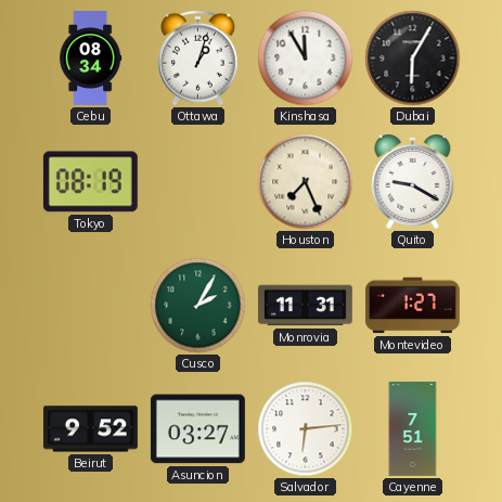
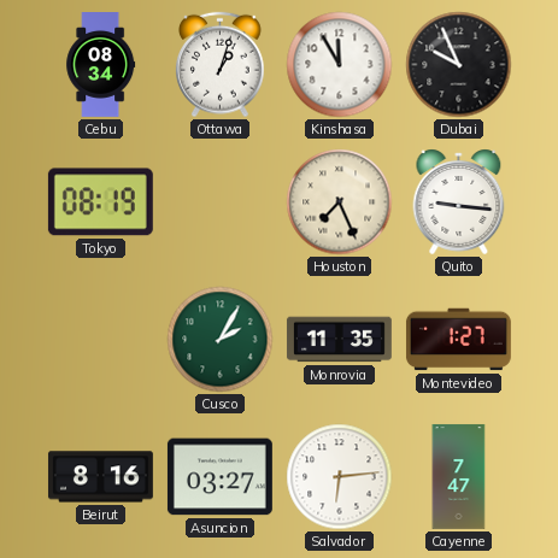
Dubai: 6:05 -> 9:56 (459, 65)
Quito: 9:20 -> 9:16 (459, 201)
Monrovia: 11:31 -> 11:35 (339, 340)
Beirut: 9:52 -> 8:16 (100, 477)
Cayenne: 7:51 -> 7:47 (459, 477)
